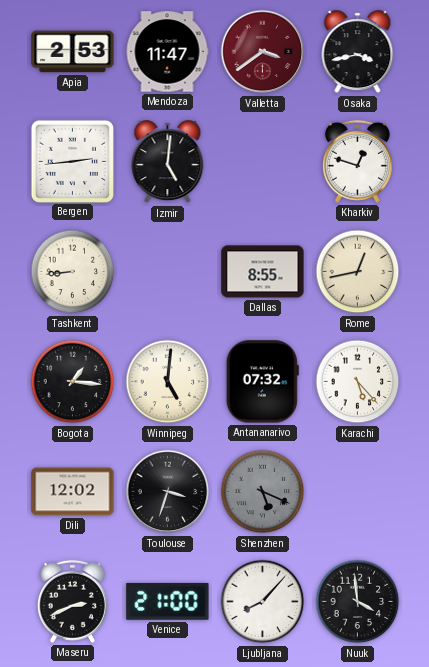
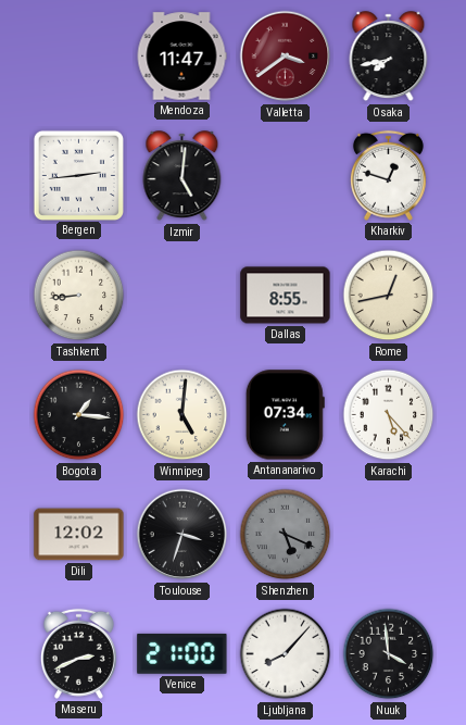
Apia: 2:53 -> none (73, 52)
Osaka: 3:43 -> 7:43 (389, 57)
Antananarivo: 07:32 -> 07:34 (285, 415)
